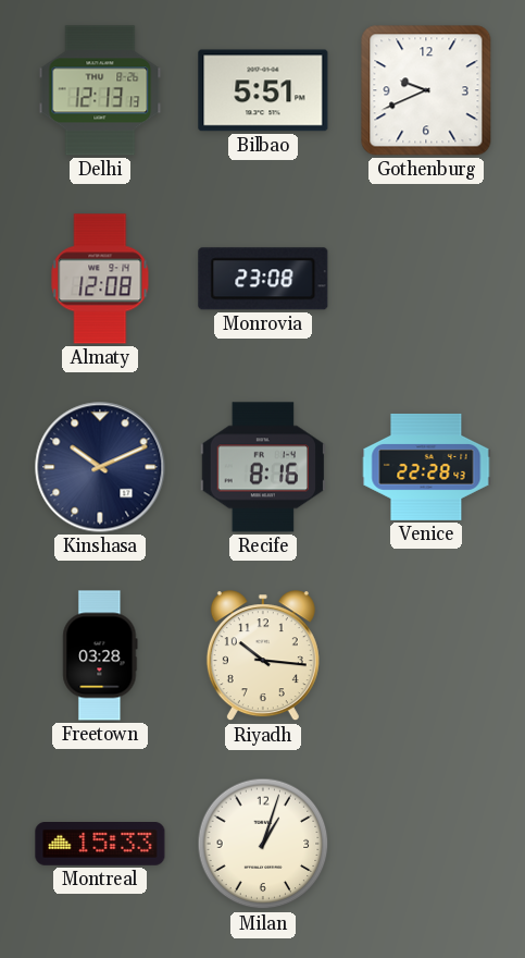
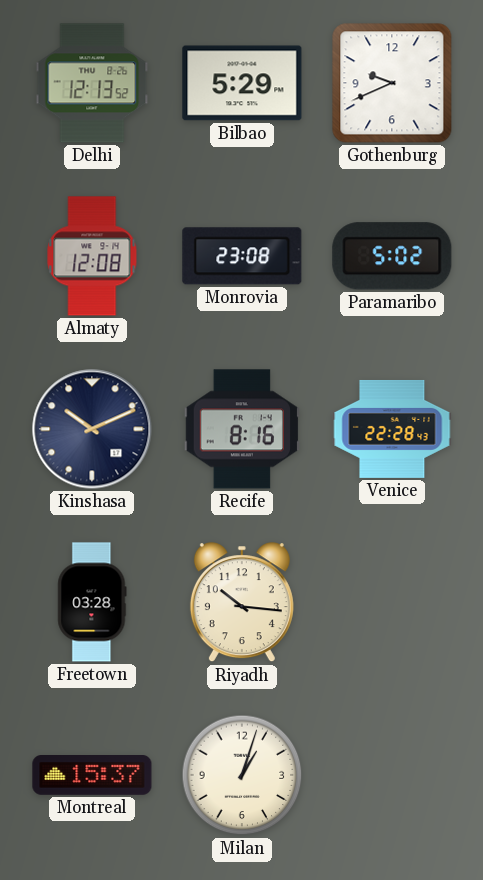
Delhi: 12:13:13 -> 12:13:52 (92, 83)
Bilbao: 5:51 -> 5:29 (242, 83)
Paramaribo: none -> 5:02 (392, 256)
Montreal: 15:33 -> 15:37 (92, 776)
